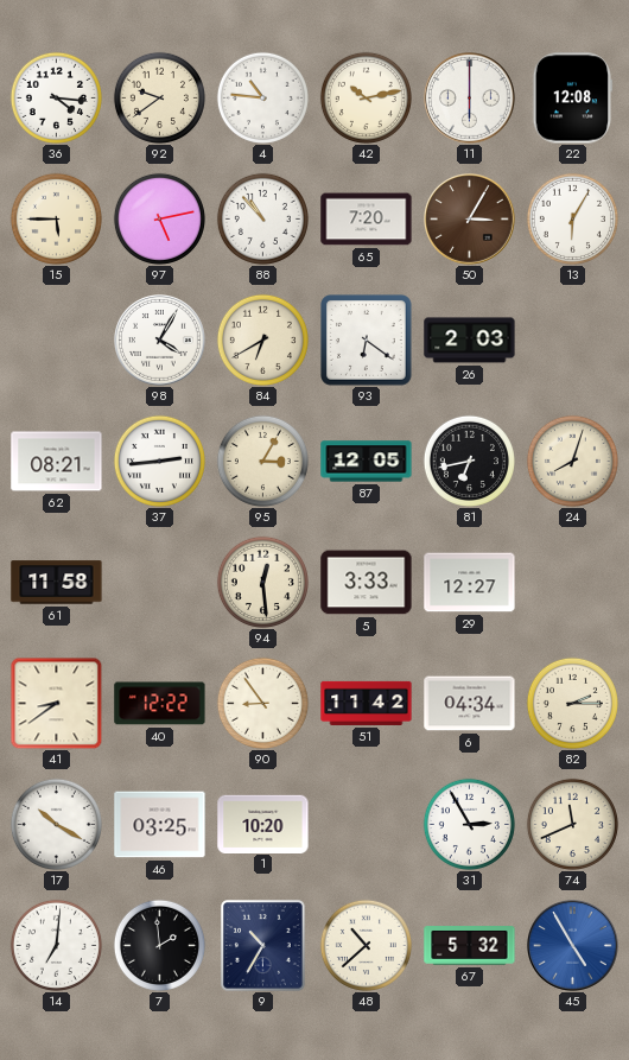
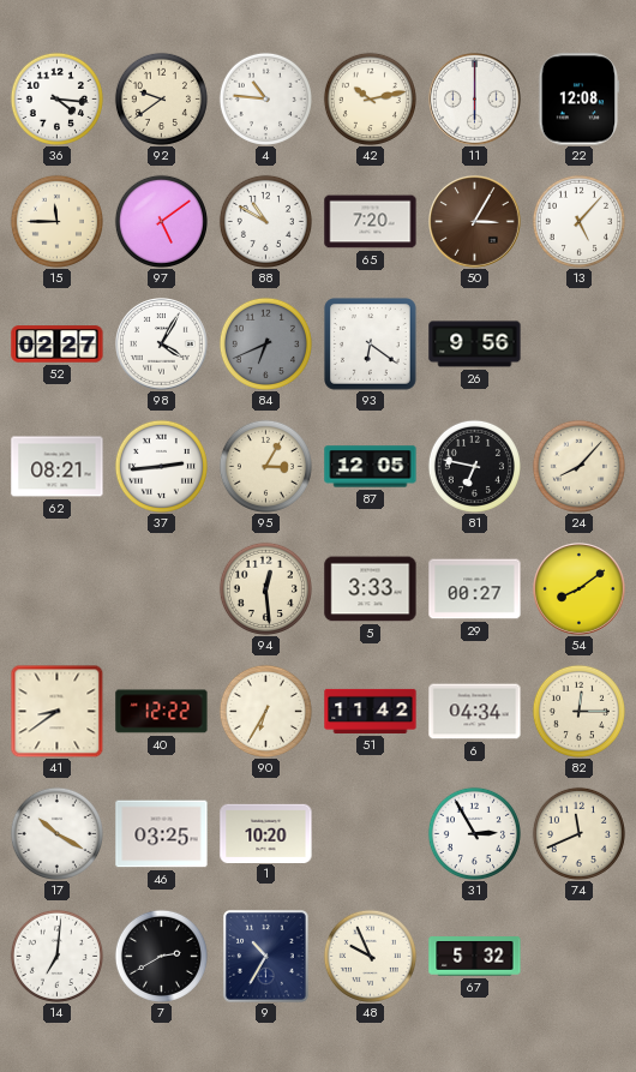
15: 5:45 -> 11:45 (56, 221)
97: 5:13 -> 5:09 (161, 221)
88: 10:53 -> 10:50 (265, 221)
13: 6:05 -> 5:07 (578, 221)
52: none -> 02:27 (58, 345)
84: 6:40 -> 6:41 (265, 343)
84 dial: cream -> grey (265, 343)
26: 2:03 -> 9:56 (475, 345)
81: 6:43 -> 6:47 (474, 466)
24: 8:03 -> 8:07 (578, 466)
61: 11:58 -> none (57, 583)
29: 12:27 -> 00:27 (475, 589)
54: none -> 8:09 (580, 589)
90: 8:54 -> 6:35 (265, 711)
82: 2:15 -> 12:15 (578, 711)
7: 1:59 -> 2:40 (161, 956)
48: 10:38 -> 9:56 (370, 956)
45: 4:55 -> none (573, 946)
